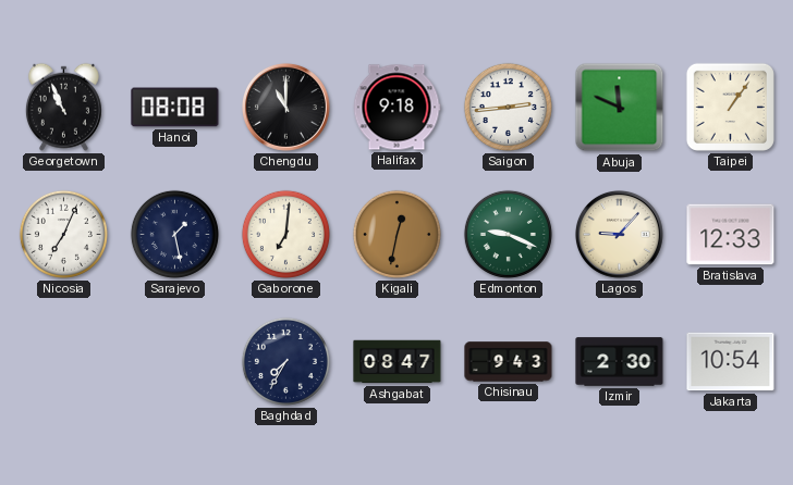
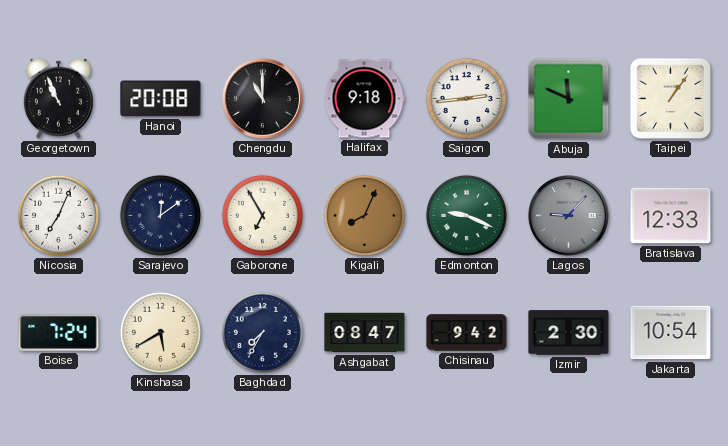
Hanoi: 08:08 -> 20:08 (161, 99)
Sarajevo: 1:28 -> 12:09 (160, 215)
Gaborone: 7:01 -> 6:55 (262, 215)
Kigali: 12:32 -> 8:04 (364, 215)
Lagos dial: cream -> grey (568, 215)
Boise: none -> 7:24 (59, 333)
Kinshasa: none -> 5:40 (160, 332)
Chisinau: 9:43 -> 9:42 (467, 333)
